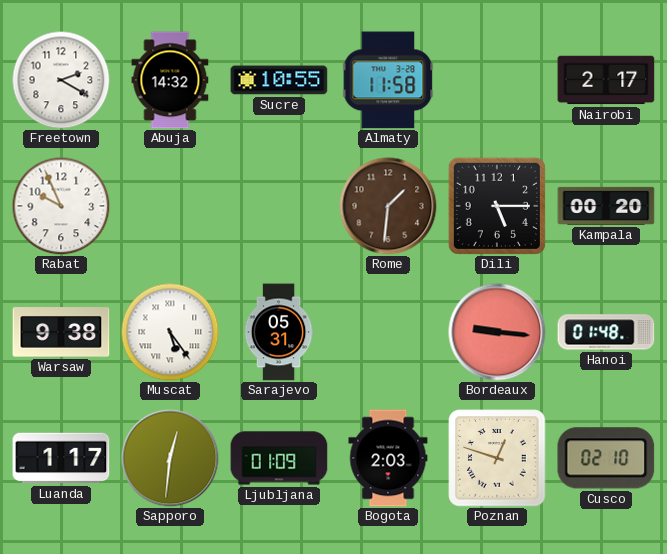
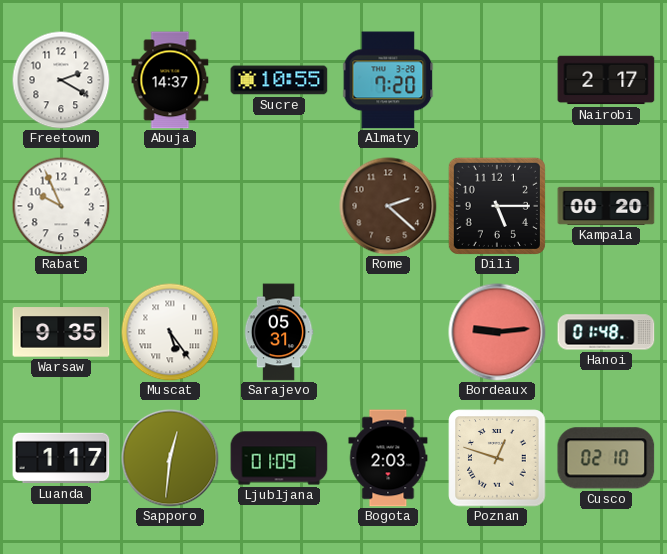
Abuja: 14:32 -> 14:37 (170, 80)
Almaty: 11:58 -> 7:20 (388, 80)
Rome: 1:31 -> 2:22 (388, 206)
Warsaw: 9:38 -> 9:35 (61, 332)
Bordeaux: 9:16 -> 9:14 (497, 332)
